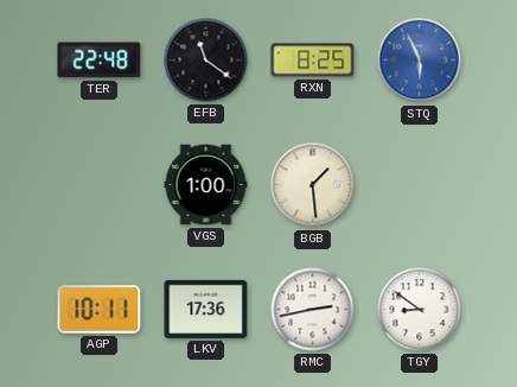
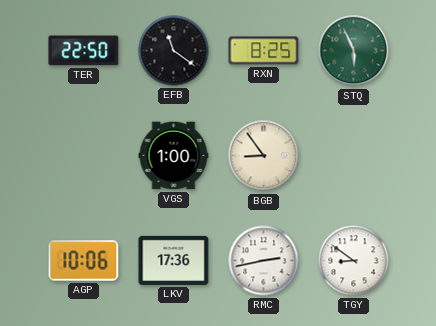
TER: 22:48 -> 22:50 (84, 51)
STQ dial: blue -> green (354, 51)
BGB: 1:29 -> 8:54 (264, 156)
AGP: 10:11 -> 10:06 (84, 261)
